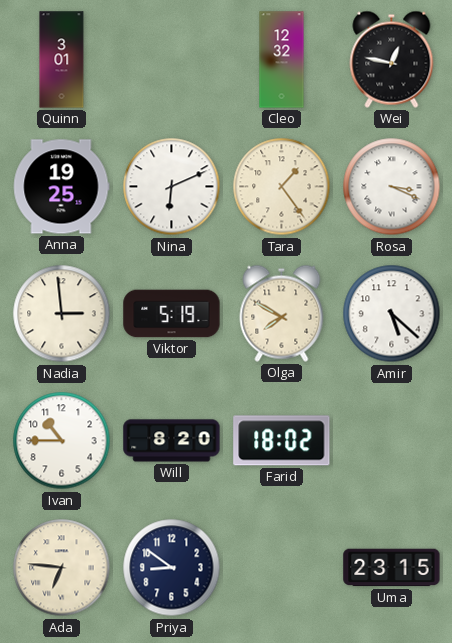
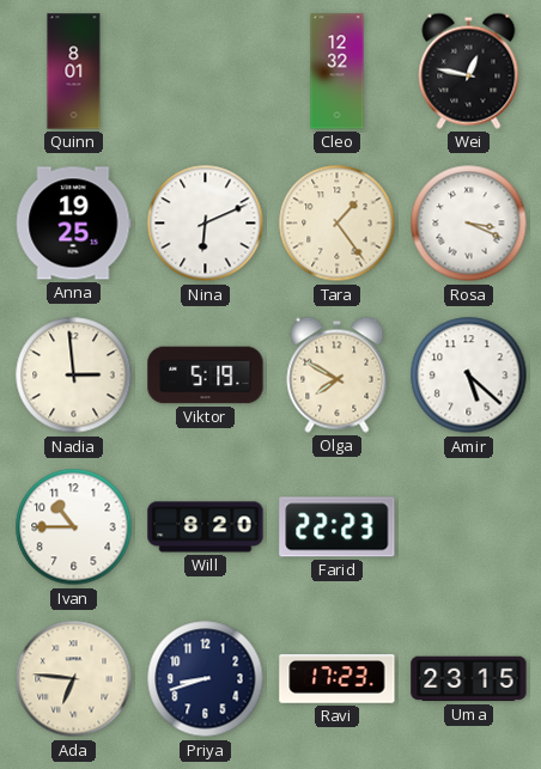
Quinn: 3:01 -> 8:01 (74, 72)
Farid: 18:02 -> 22:23 (338, 527)
Priya: 8:51 -> 8:42 (206, 679)
Ravi: none -> 17:23 (338, 679)
